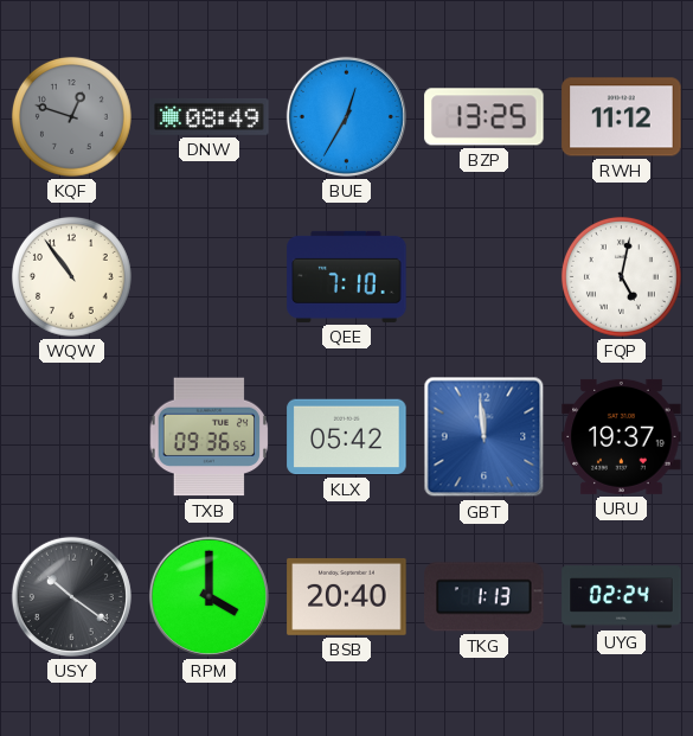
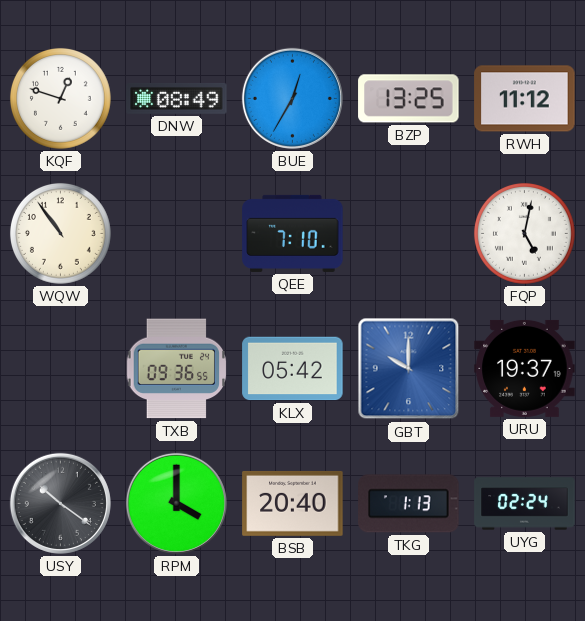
KQF dial: grey -> white (60, 98)
GBT: 11:59 -> 10:00 (409, 369)
